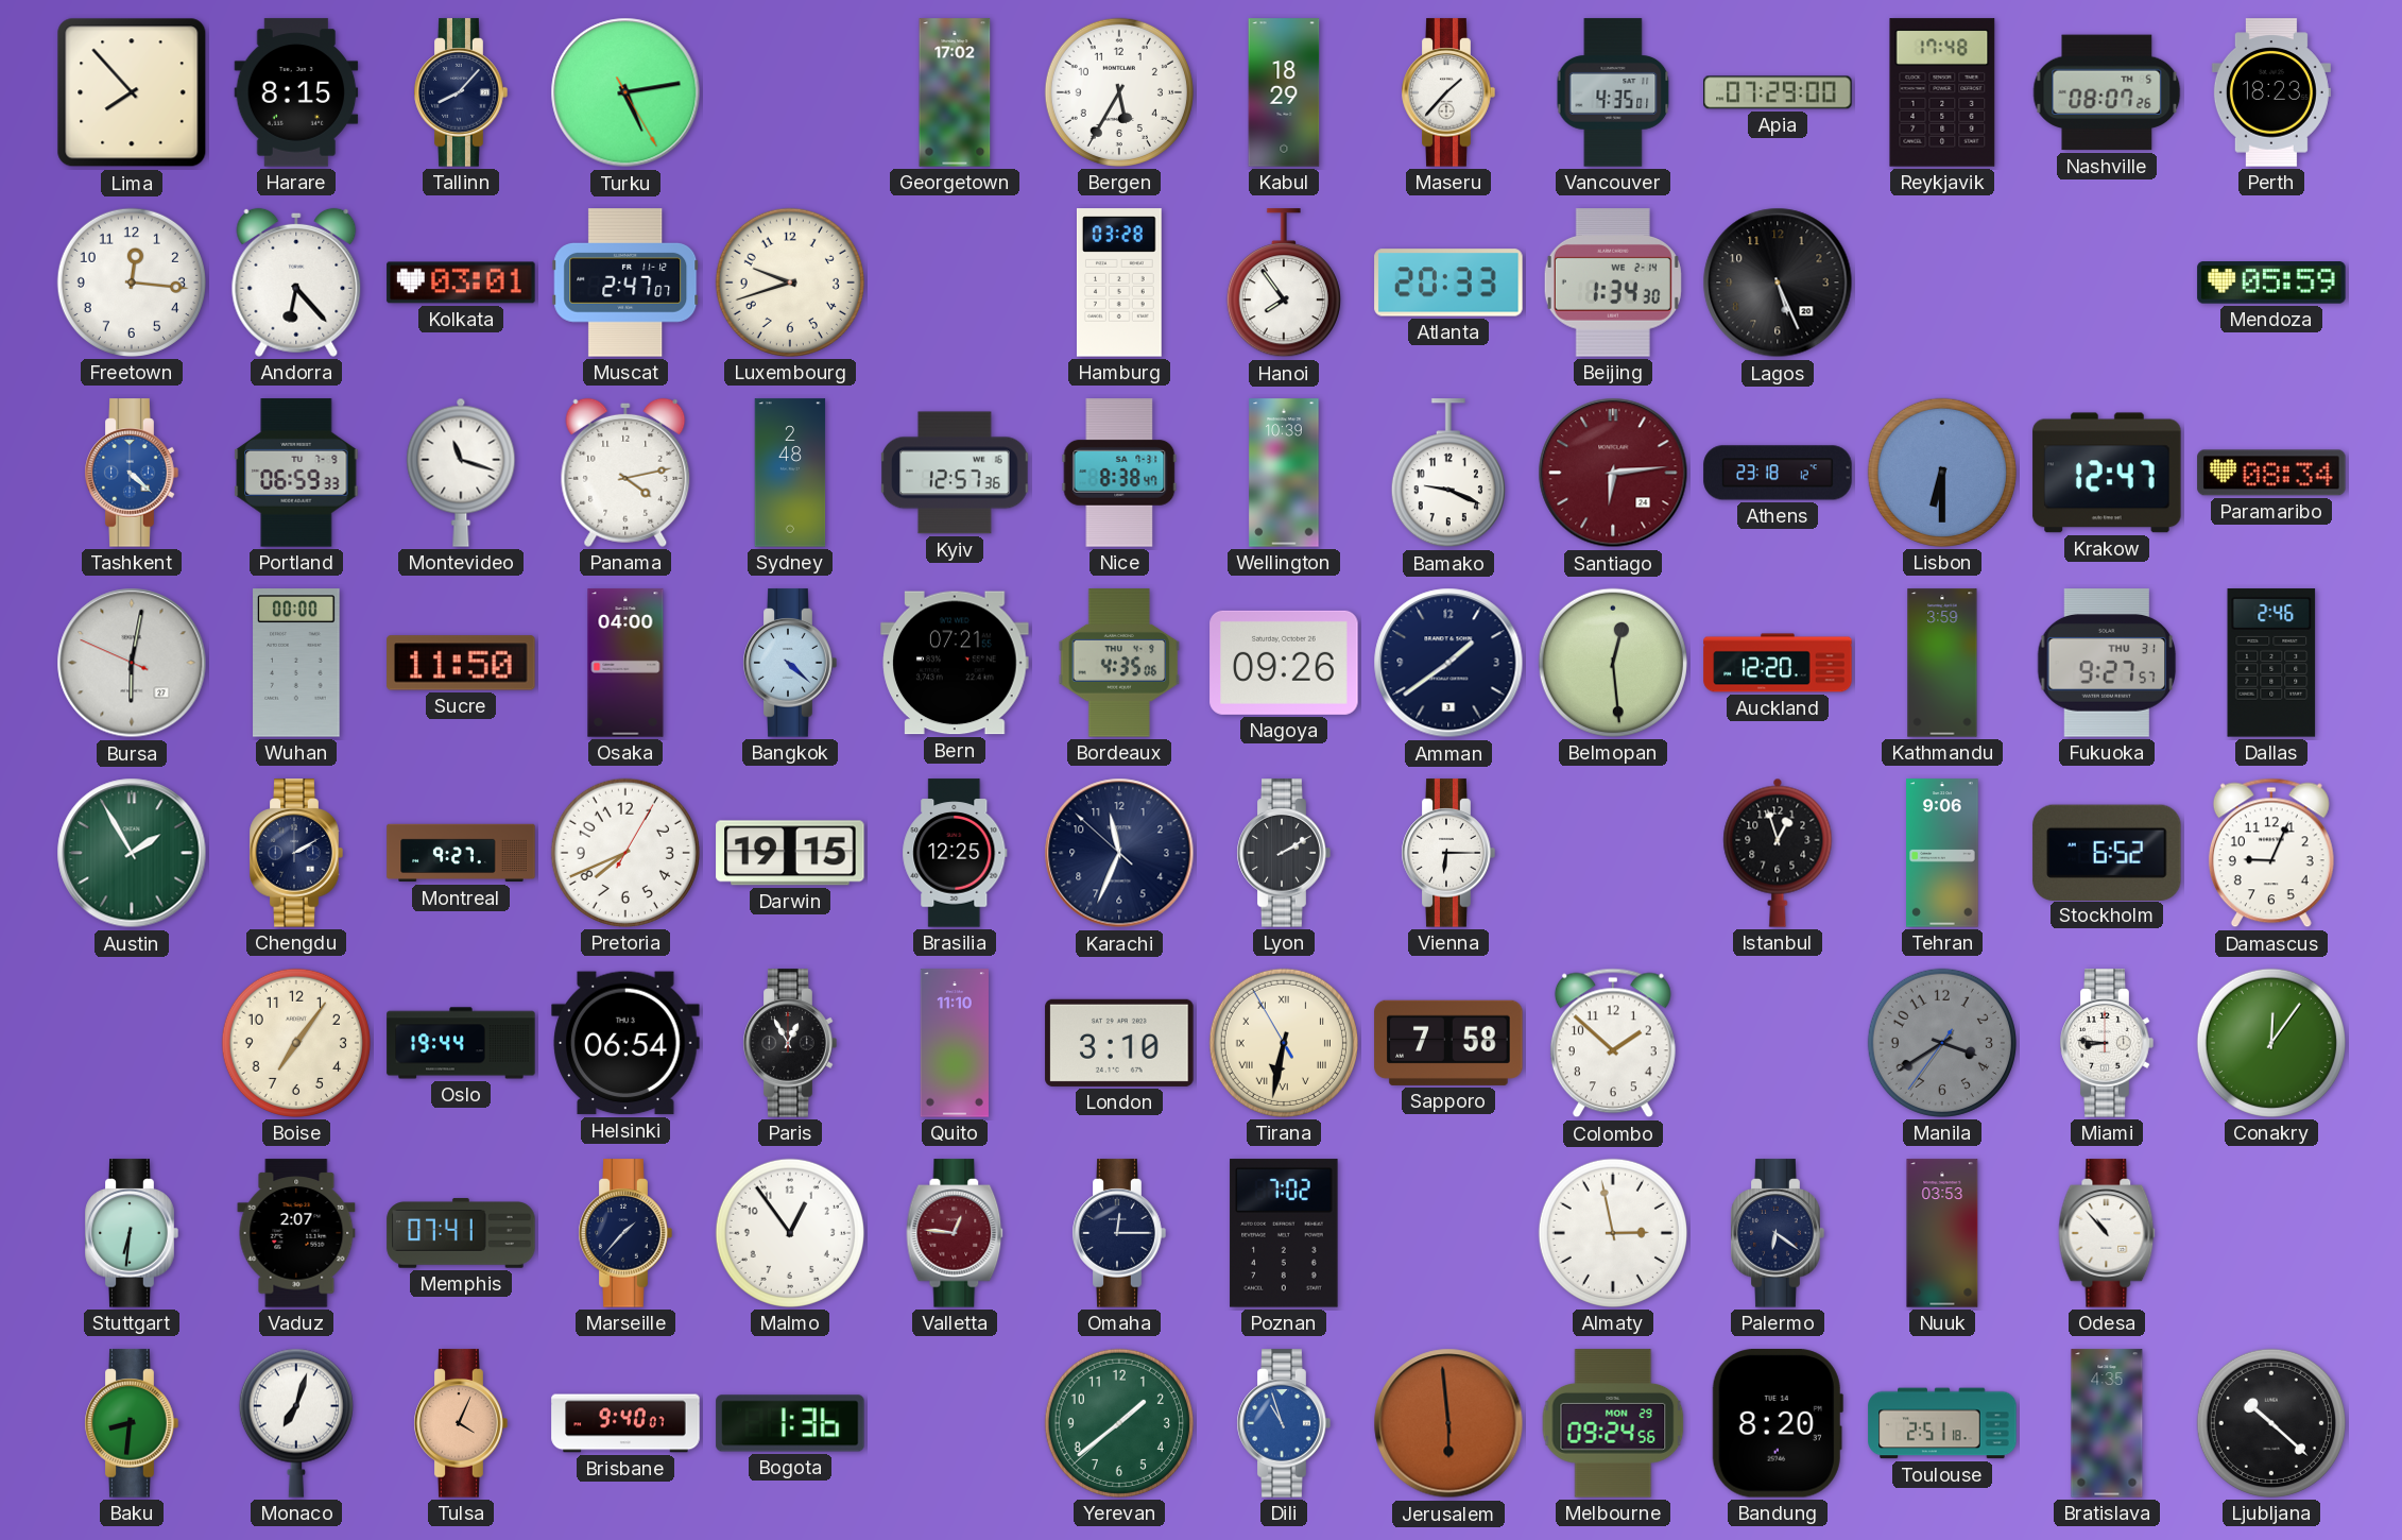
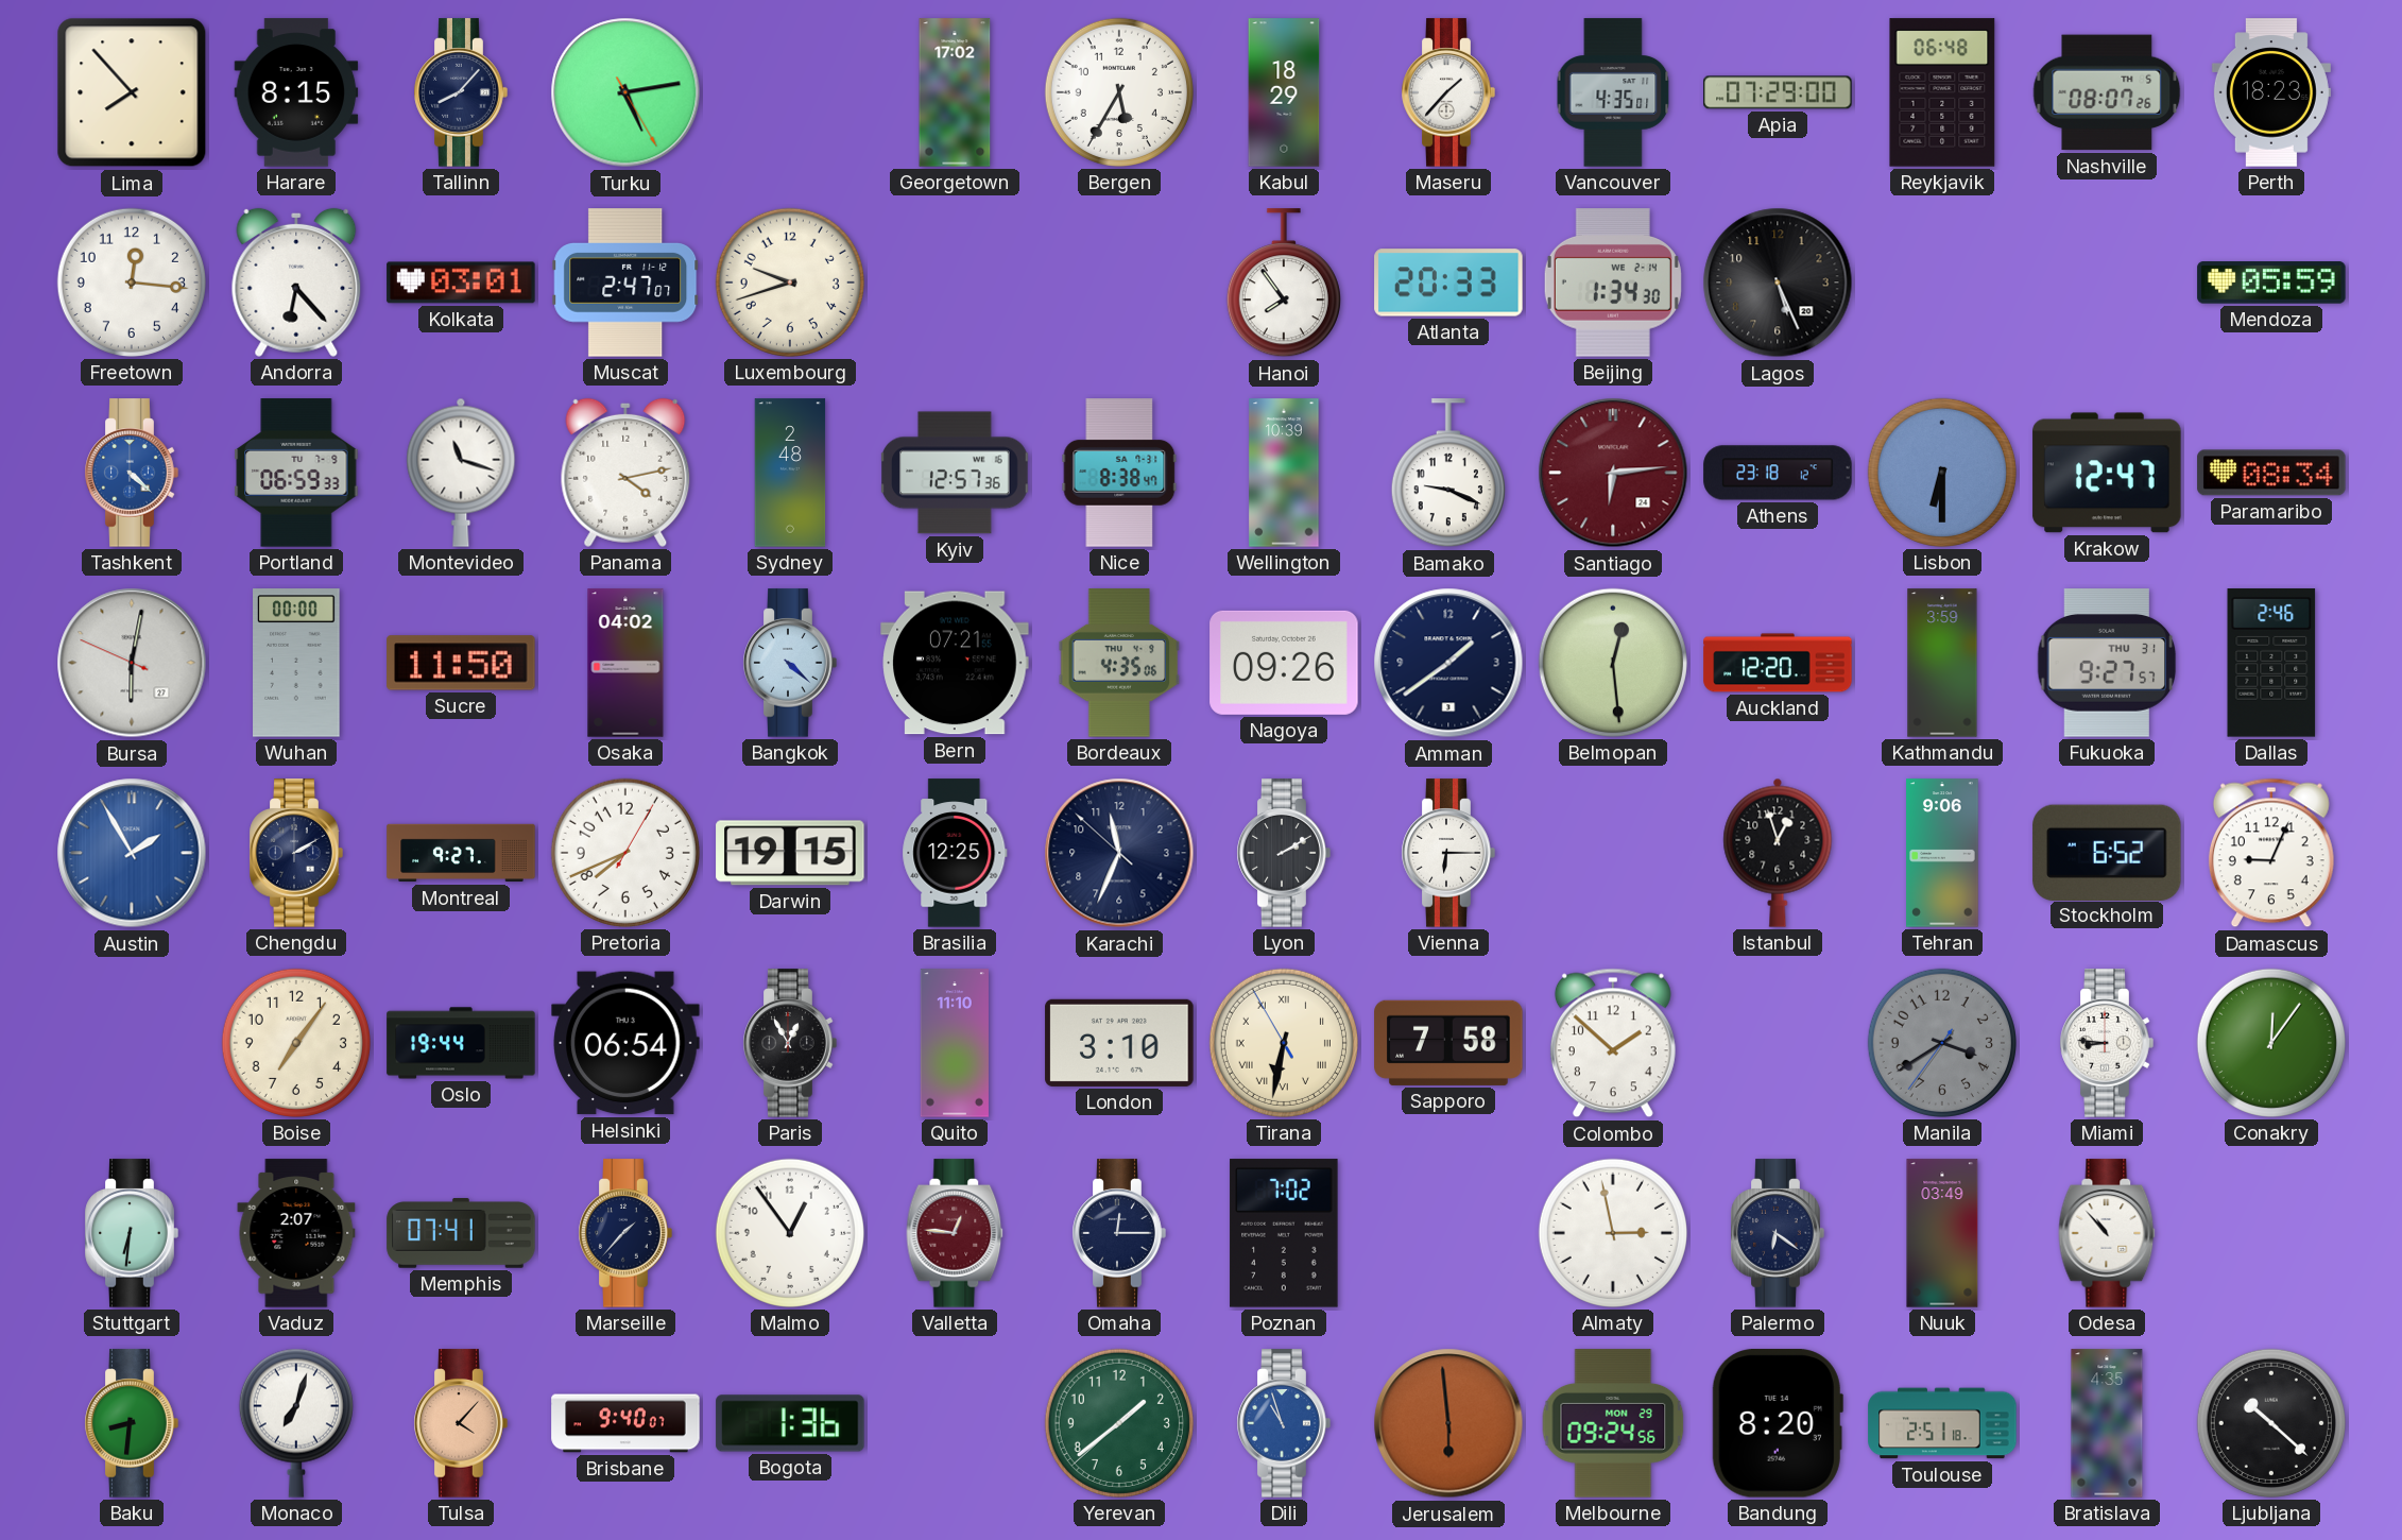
Reykjavik: 17:48 -> 06:48 (1942, 92)
Hamburg: 03:28 -> none (1119, 283)
Osaka: 04:00 -> 04:02 (625, 663)
Austin dial: green -> blue (132, 853)
Nuuk: 03:53 -> 03:49 (1942, 1233)
Tulsa: 4:04 -> 4:07 (461, 1423)
